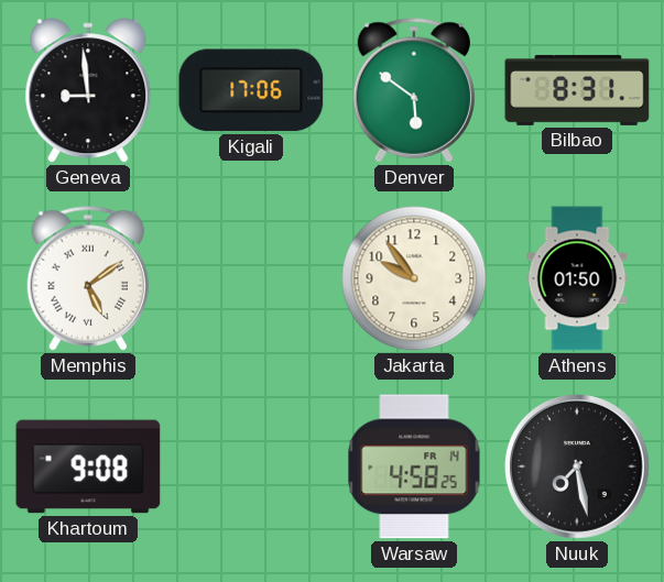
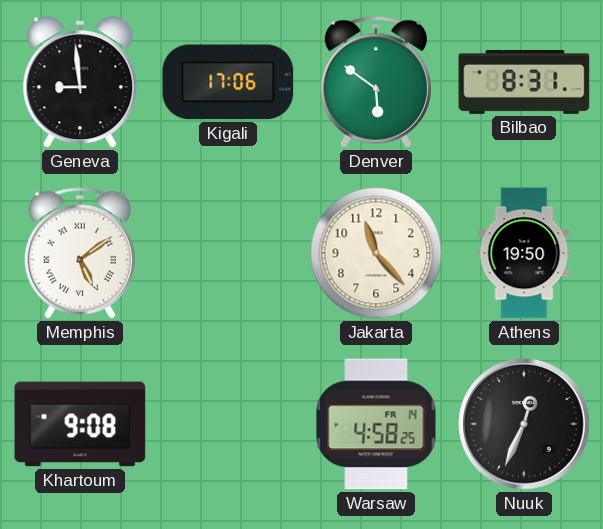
Jakarta: 9:54 -> 11:23 (376, 253)
Athens: 01:50 -> 19:50 (524, 253)
Nuuk: 7:28 -> 12:34 (524, 424)
